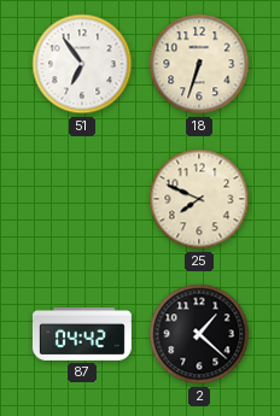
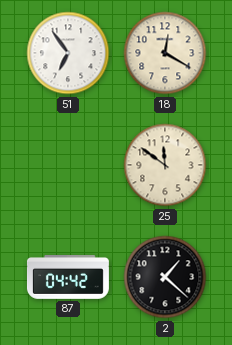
18: 6:33 -> 12:20 (165, 53)
25: 7:49 -> 11:51 (165, 165)
